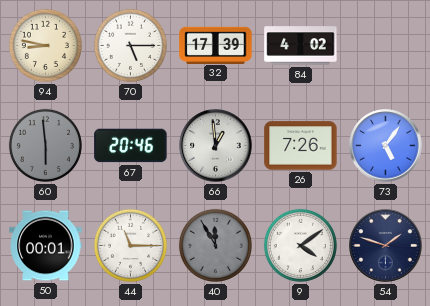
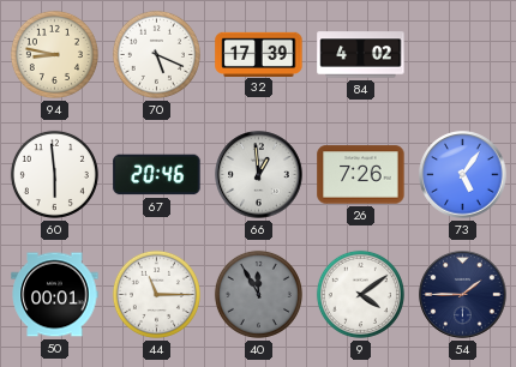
70: 5:15 -> 5:19 (156, 54)
60 dial: grey -> white (54, 174)
54: 1:48 -> 1:45 (463, 295)
